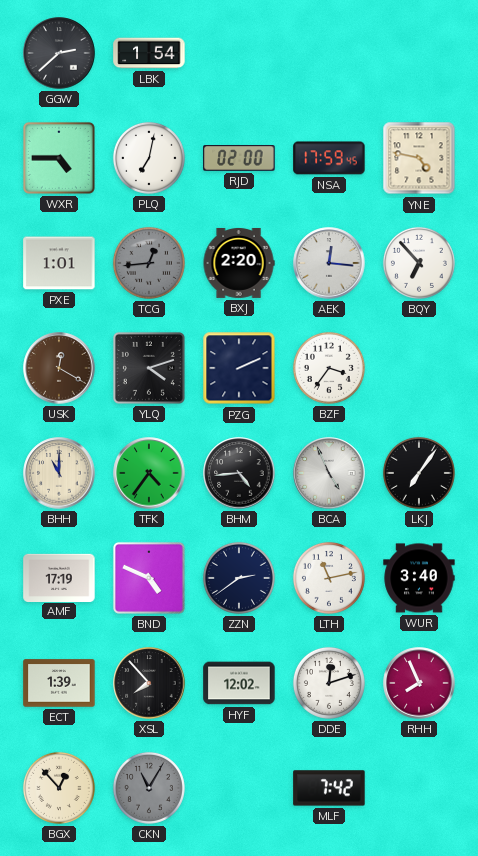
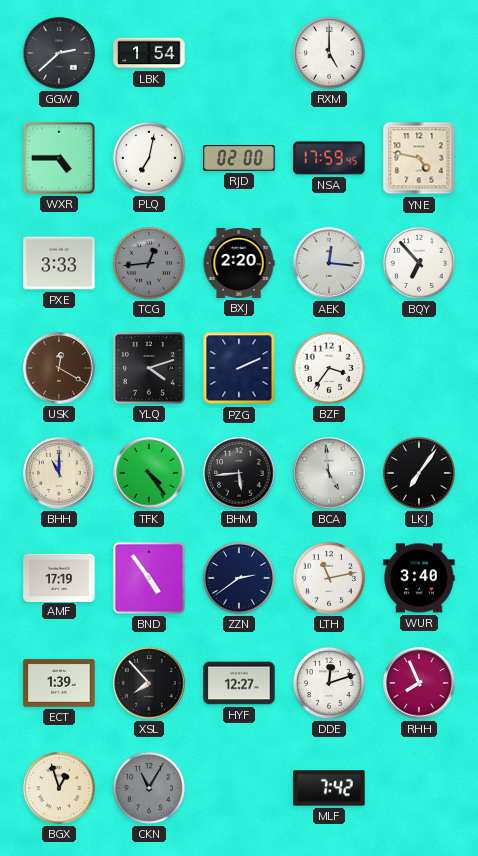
RXM: none -> 5:00 (329, 53)
PXE: 1:01 -> 3:33 (59, 263)
TFK: 4:36 -> 4:24 (149, 473)
BHM: 4:44 -> 5:44 (239, 473)
BCA: 4:56 -> 4:59 (329, 473)
BND: 4:49 -> 4:54 (149, 578)
HYF: 12:02 -> 12:27 (239, 683)
BGX: 12:53 -> 12:57 (59, 788)
